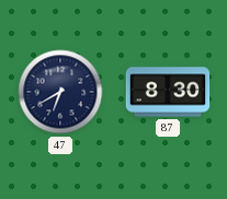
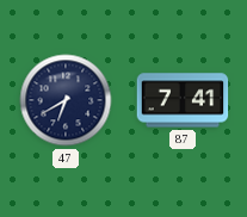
87: 8:30 -> 7:41 (183, 100)
